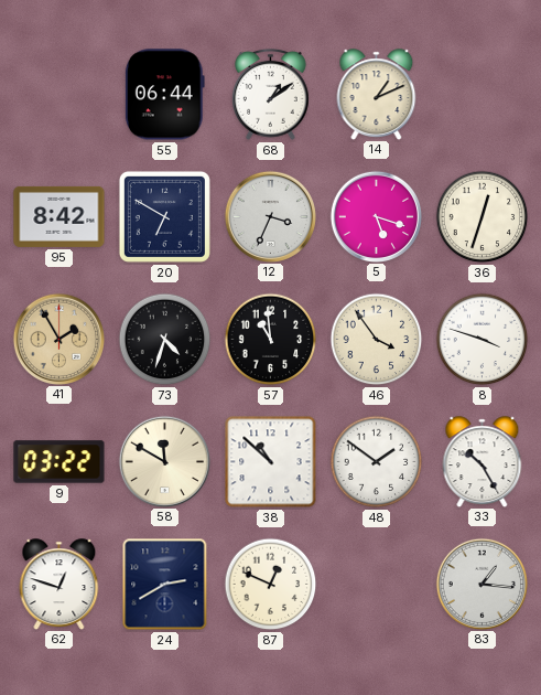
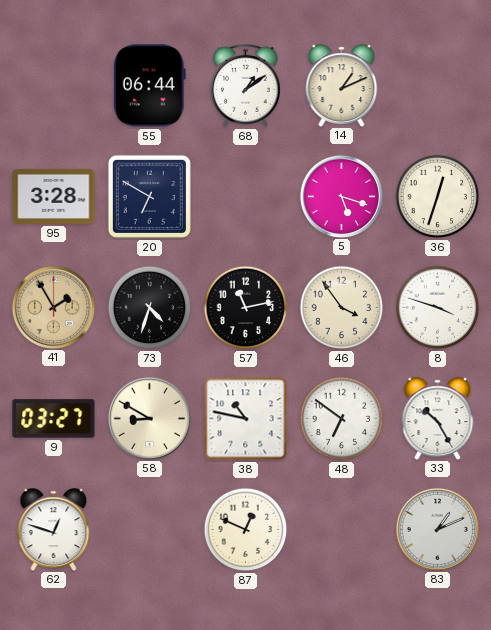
95: 8:42 -> 3:28 (54, 196)
12: 3:34 -> none (270, 216)
57: 10:59 -> 11:13 (246, 308)
9: 03:22 -> 03:27 (54, 419)
58: 11:50 -> 8:50 (149, 418)
38: 10:52 -> 10:47 (246, 419)
48: 1:51 -> 6:51 (342, 419)
24: 2:40 -> none (165, 585)
83: 1:16 -> 1:11 (437, 529)
